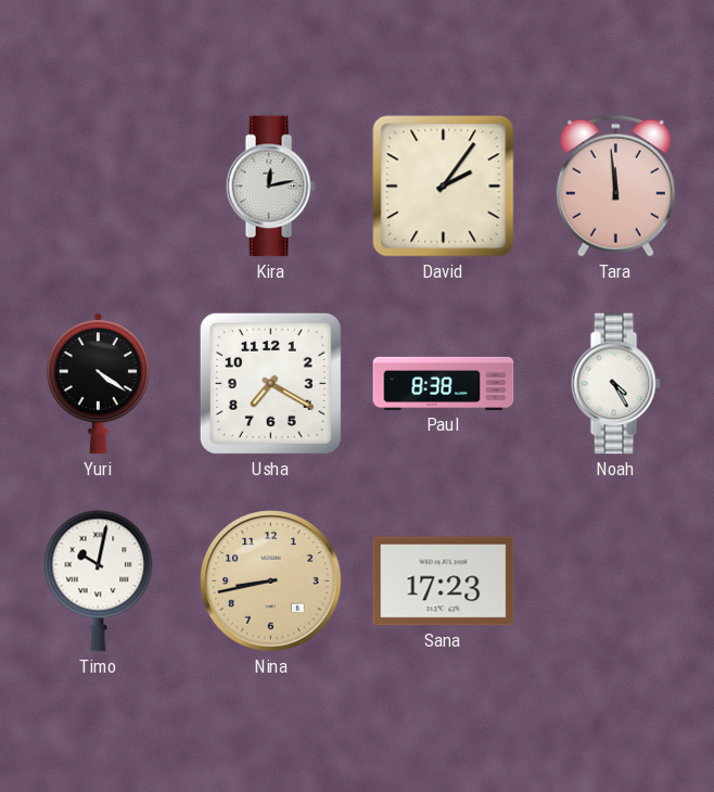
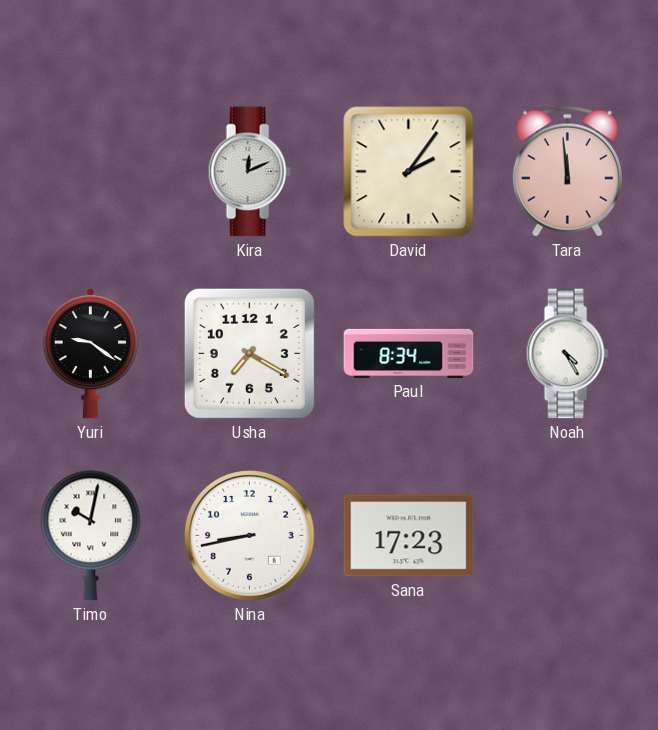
Kira: 12:13 -> 12:11 (249, 172)
Yuri: 4:21 -> 9:21 (90, 354)
Paul: 8:38 -> 8:34 (409, 353)
Nina dial: champagne -> white (250, 536)
